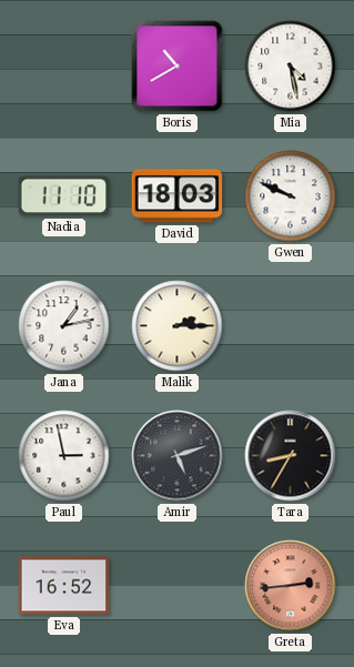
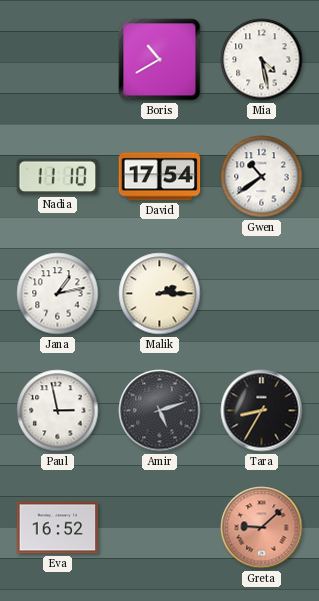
David: 18:03 -> 17:54 (160, 177)
Gwen: 9:49 -> 10:39 (262, 177)
Greta: 2:44 -> 9:08 (262, 528)
